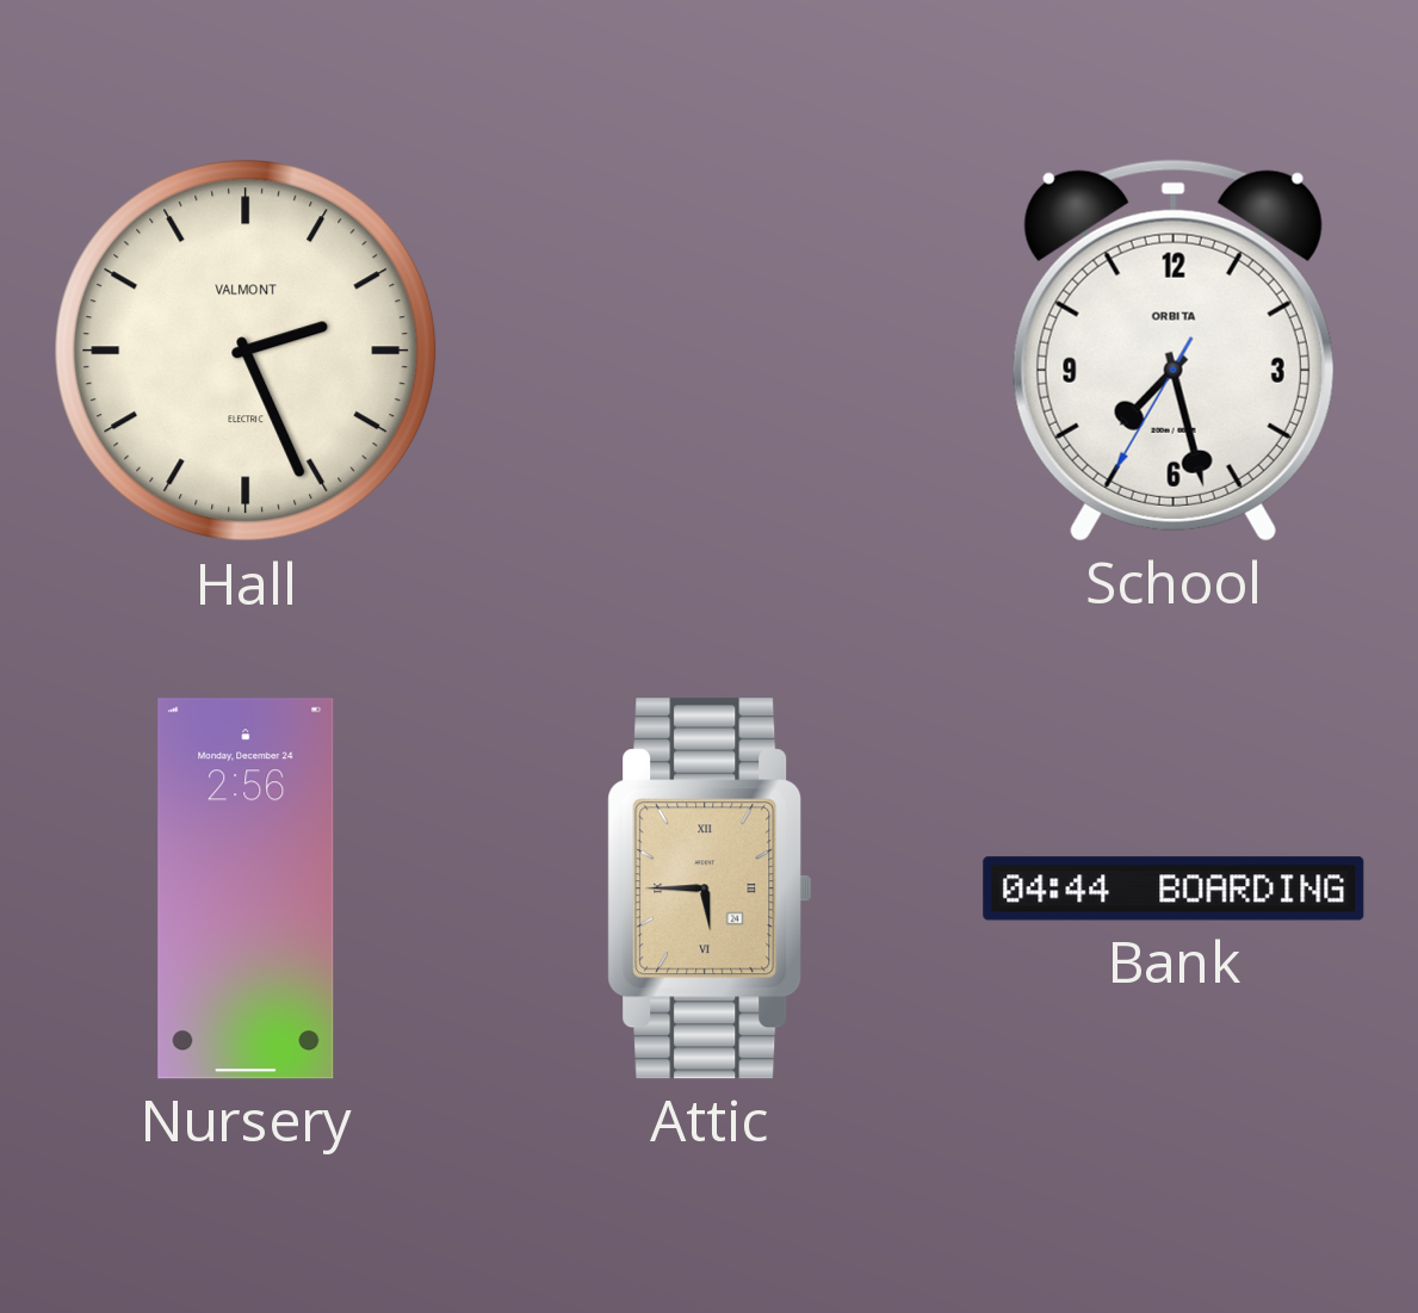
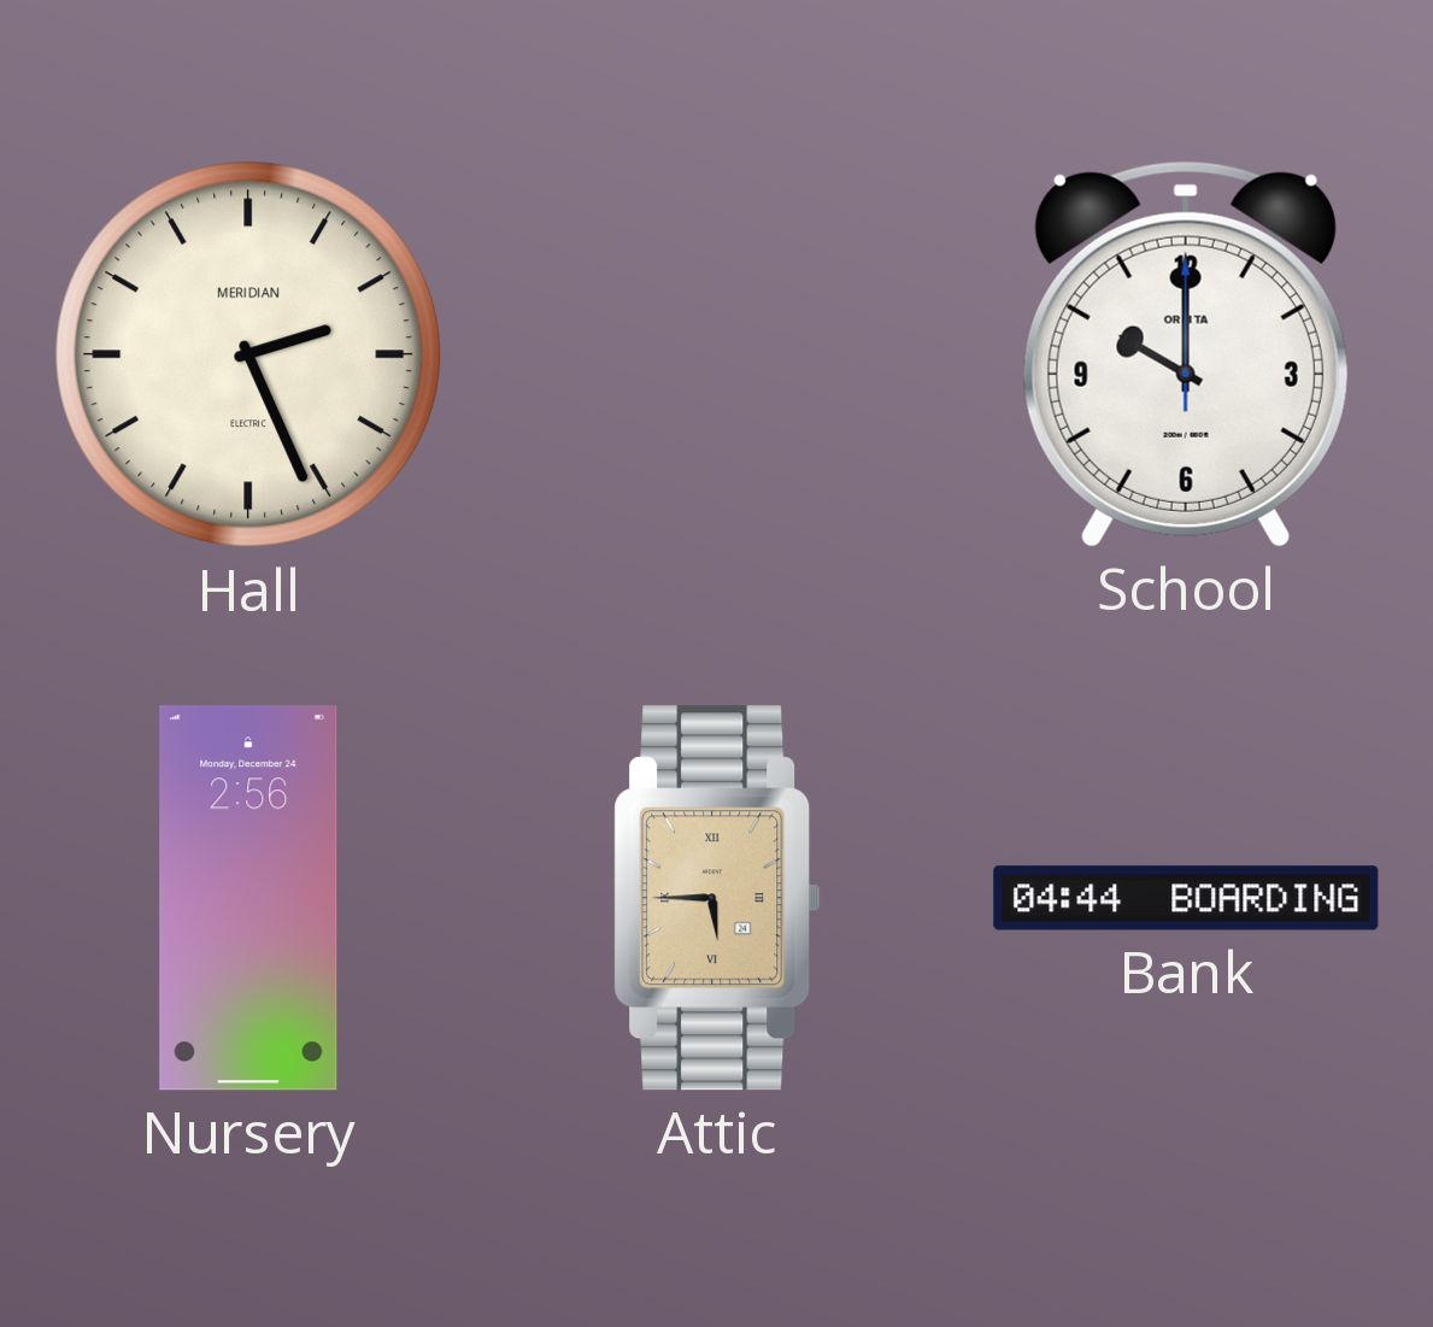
Hall brand: VALMONT -> MERIDIAN (248, 354)
School: 7:27 -> 10:00 (1186, 354)
